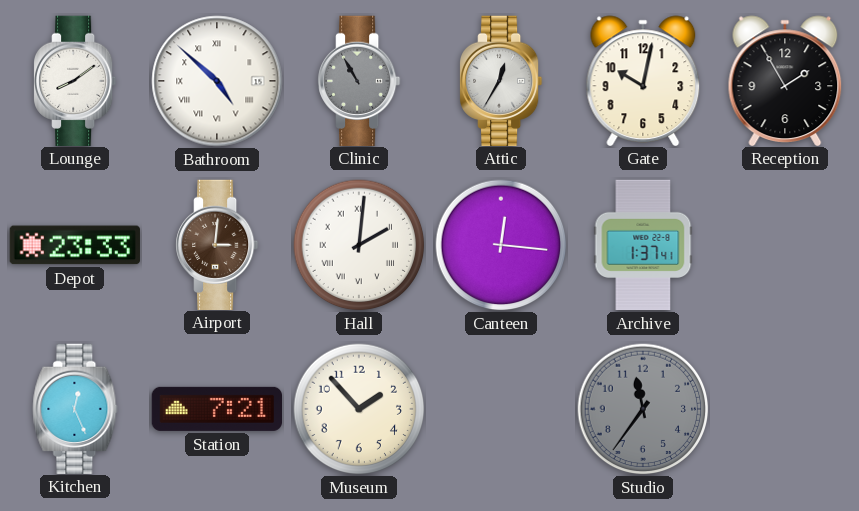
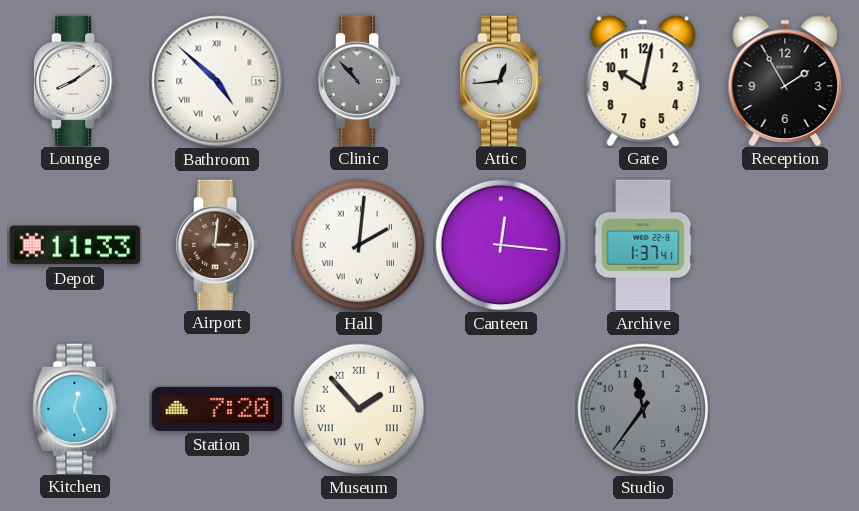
Clinic: 10:55 -> 10:53 (360, 80)
Attic: 12:35 -> 12:44 (502, 80)
Depot: 23:33 -> 11:33 (75, 245)
Station: 7:21 -> 7:20 (216, 409)
Museum numerals: Arabic -> Roman (359, 409)
